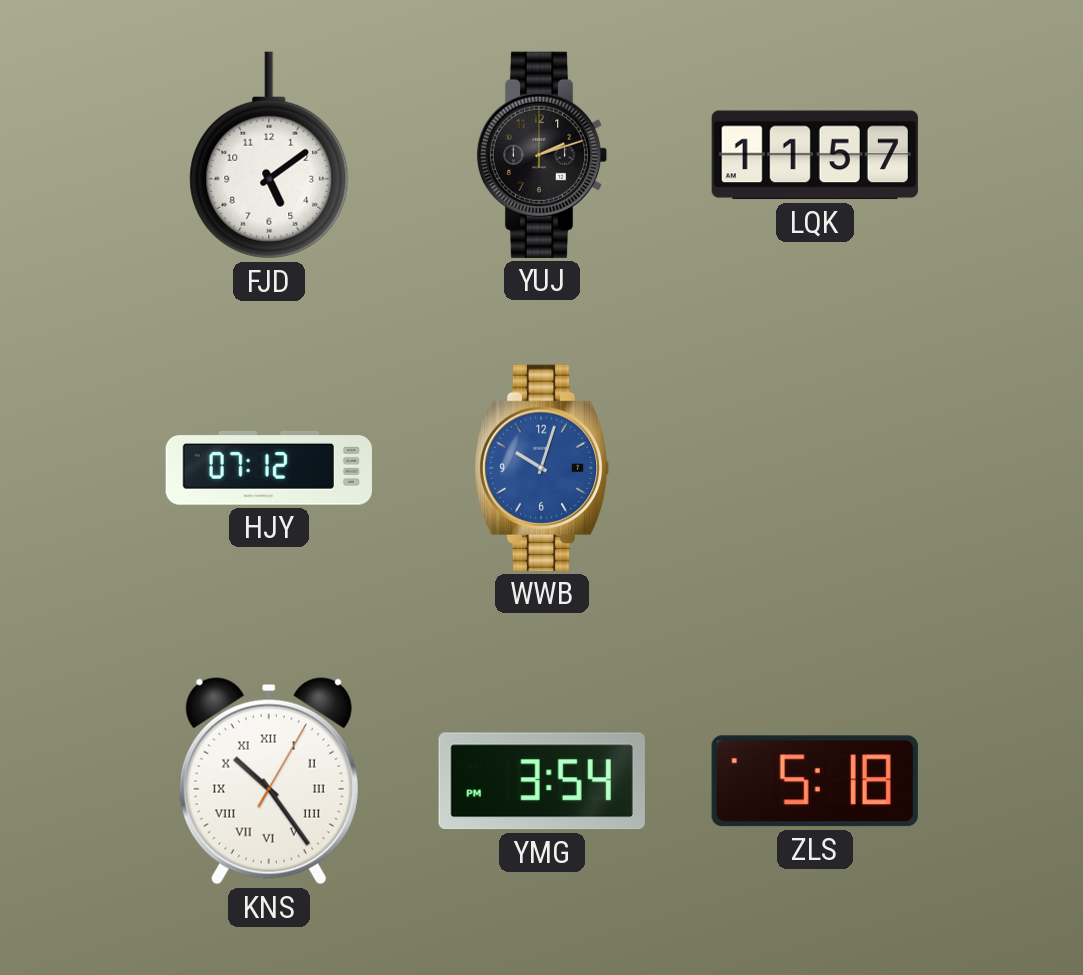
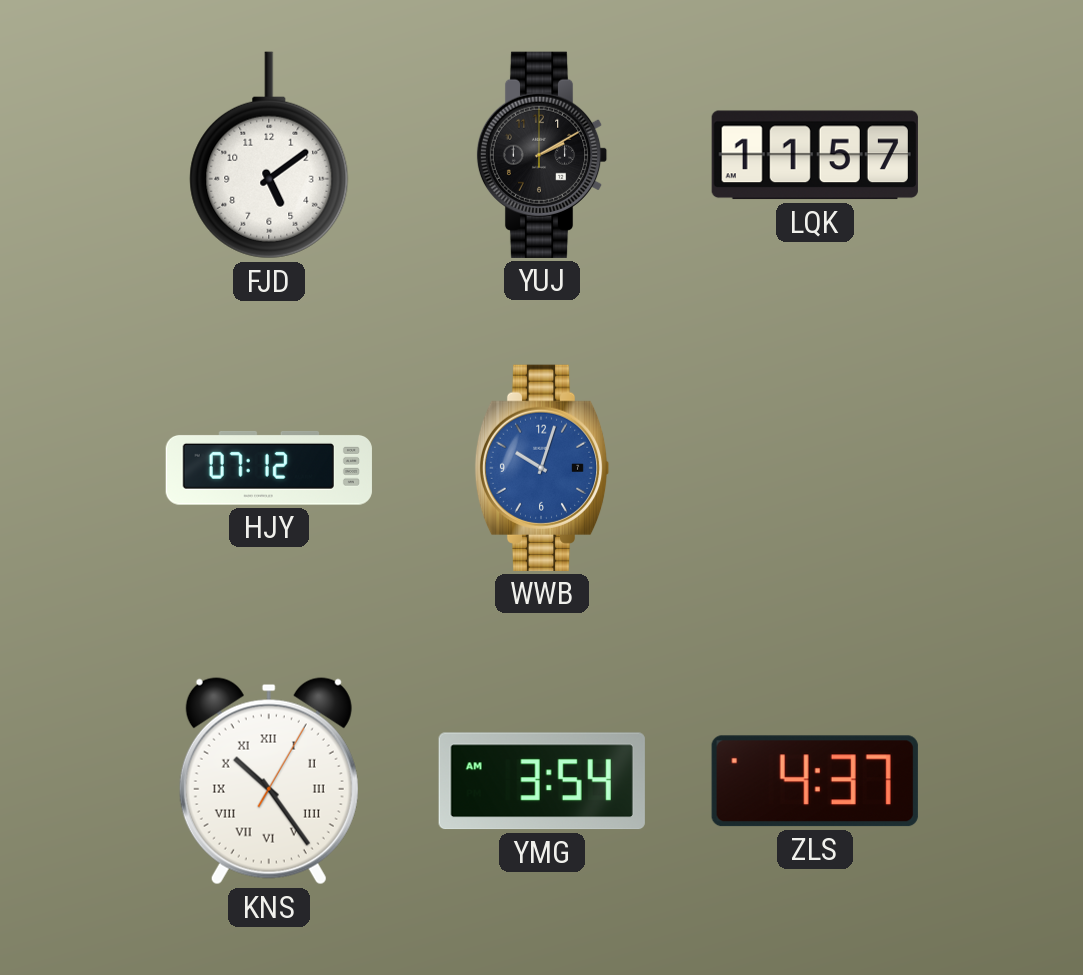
YUJ: 2:12 -> 2:10 (542, 155)
YMG: 3:54 PM -> 3:54 AM (542, 781)
ZLS: 5:18 -> 4:37 (815, 781)
